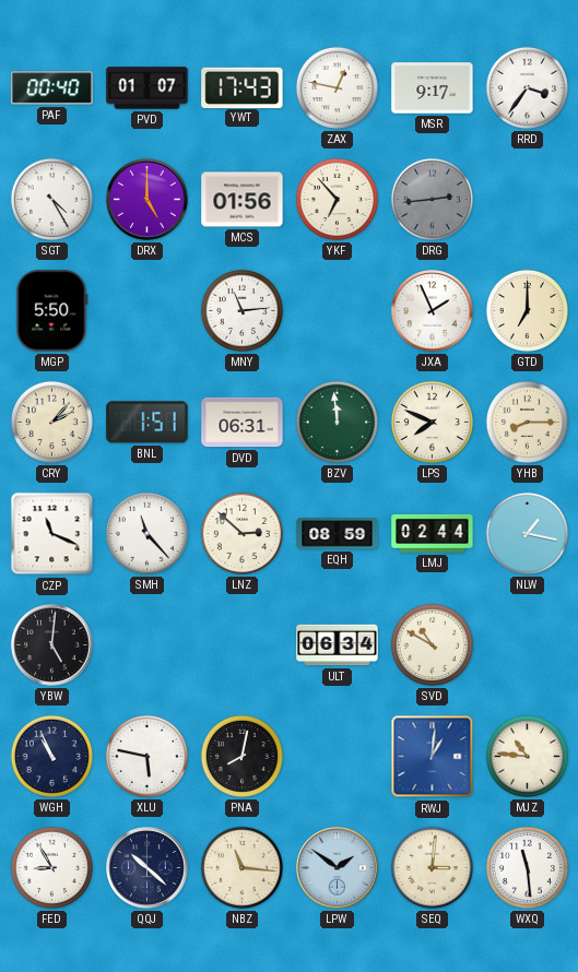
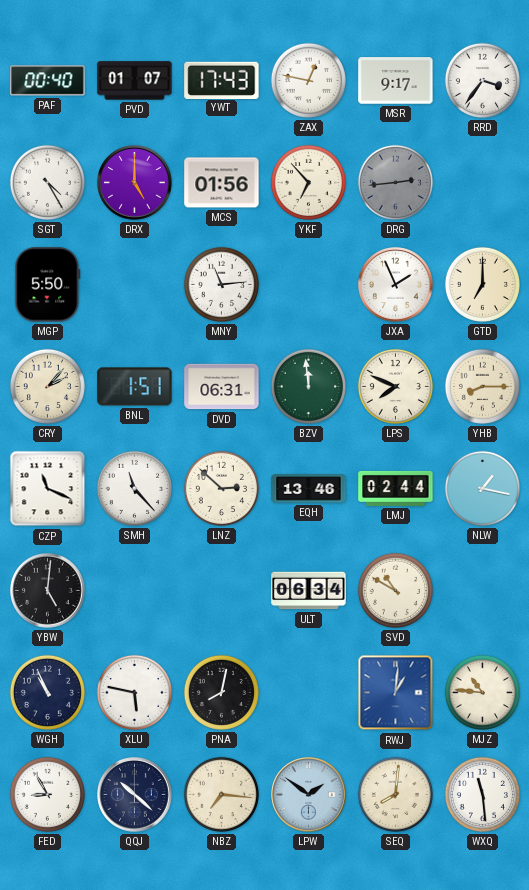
EQH: 08:59 -> 13:46 (309, 489)
NBZ: 11:16 -> 7:16 (221, 794)
SEQ: 3:01 -> 8:01 (395, 794)
